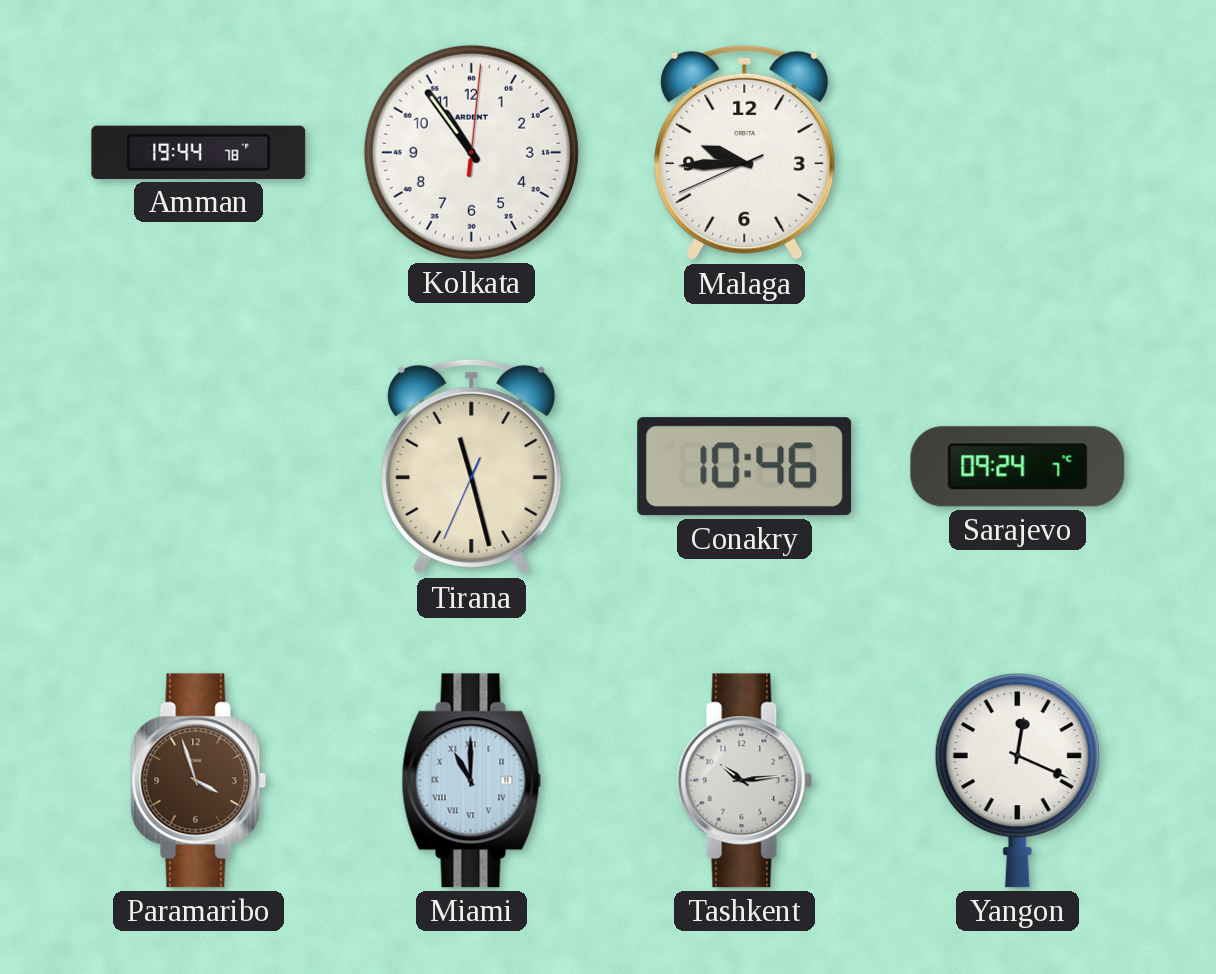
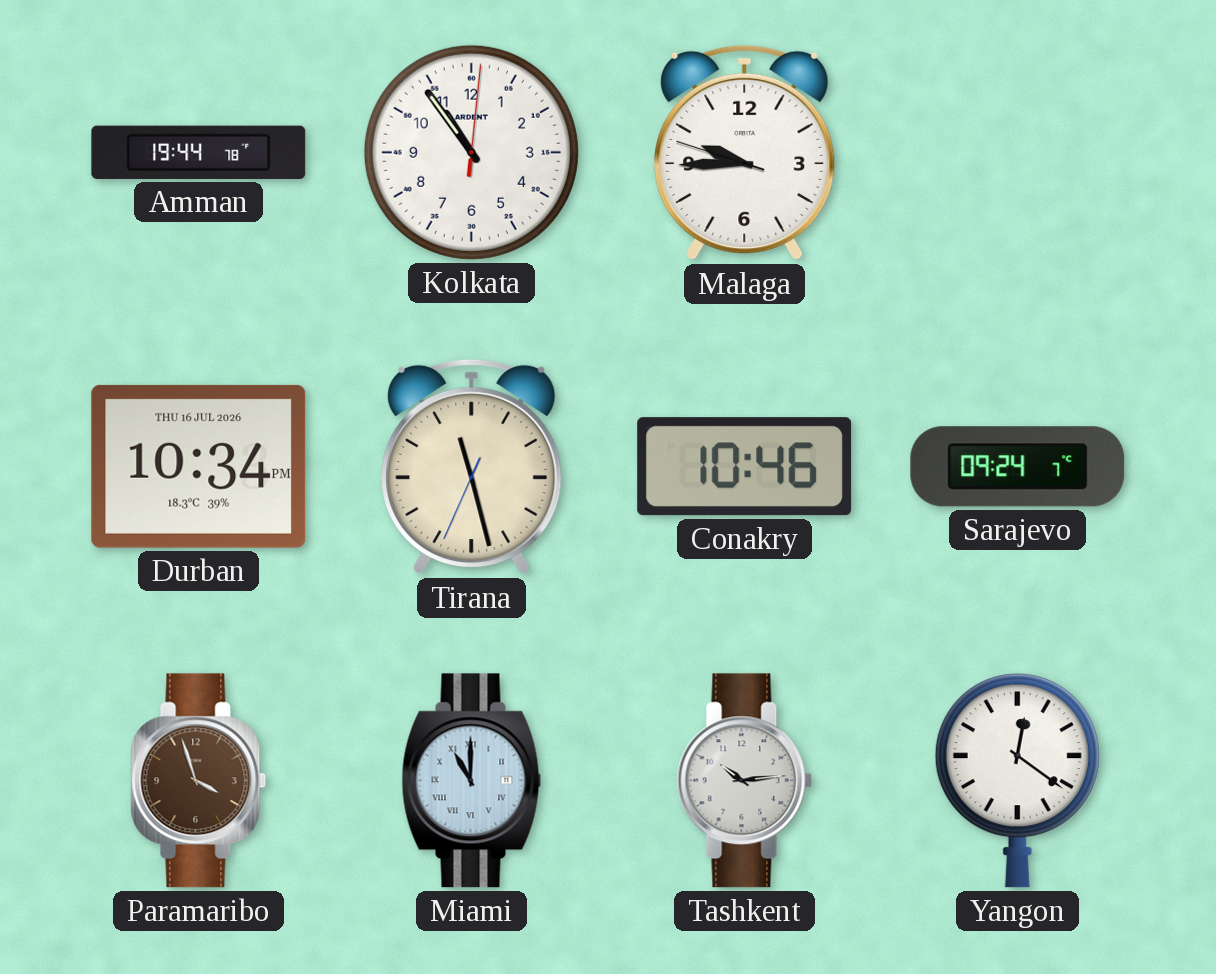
Malaga: 9:44:41 -> 9:44:48 (745, 153)
Durban: none -> 10:34 (199, 466)
Yangon: 12:19 -> 12:21 (1017, 781)
